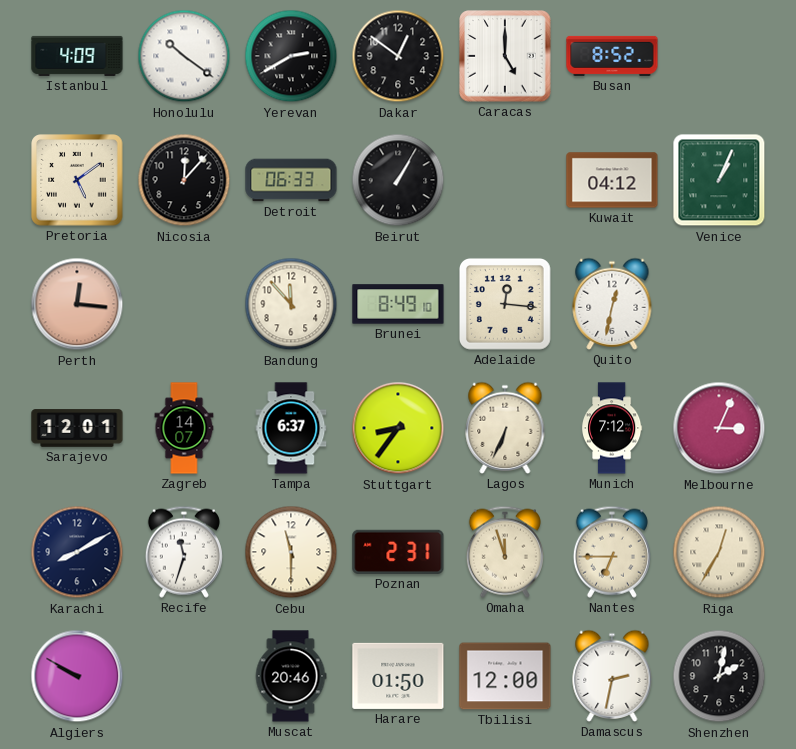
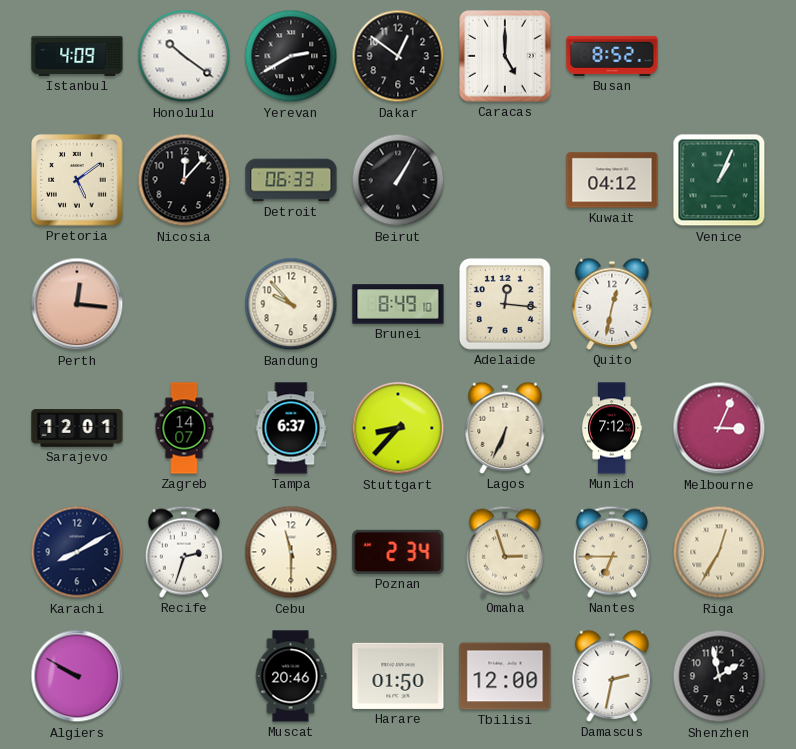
Bandung: 11:53 -> 9:53 (291, 304)
Stuttgart: 8:36 -> 8:37 (398, 428)
Recife: 11:33 -> 2:33 (184, 552)
Poznan: 2:31 -> 2:34 (398, 552)
Omaha: 11:57 -> 2:57 (505, 552)
Shenzhen: 2:02 -> 1:58 (719, 676)
